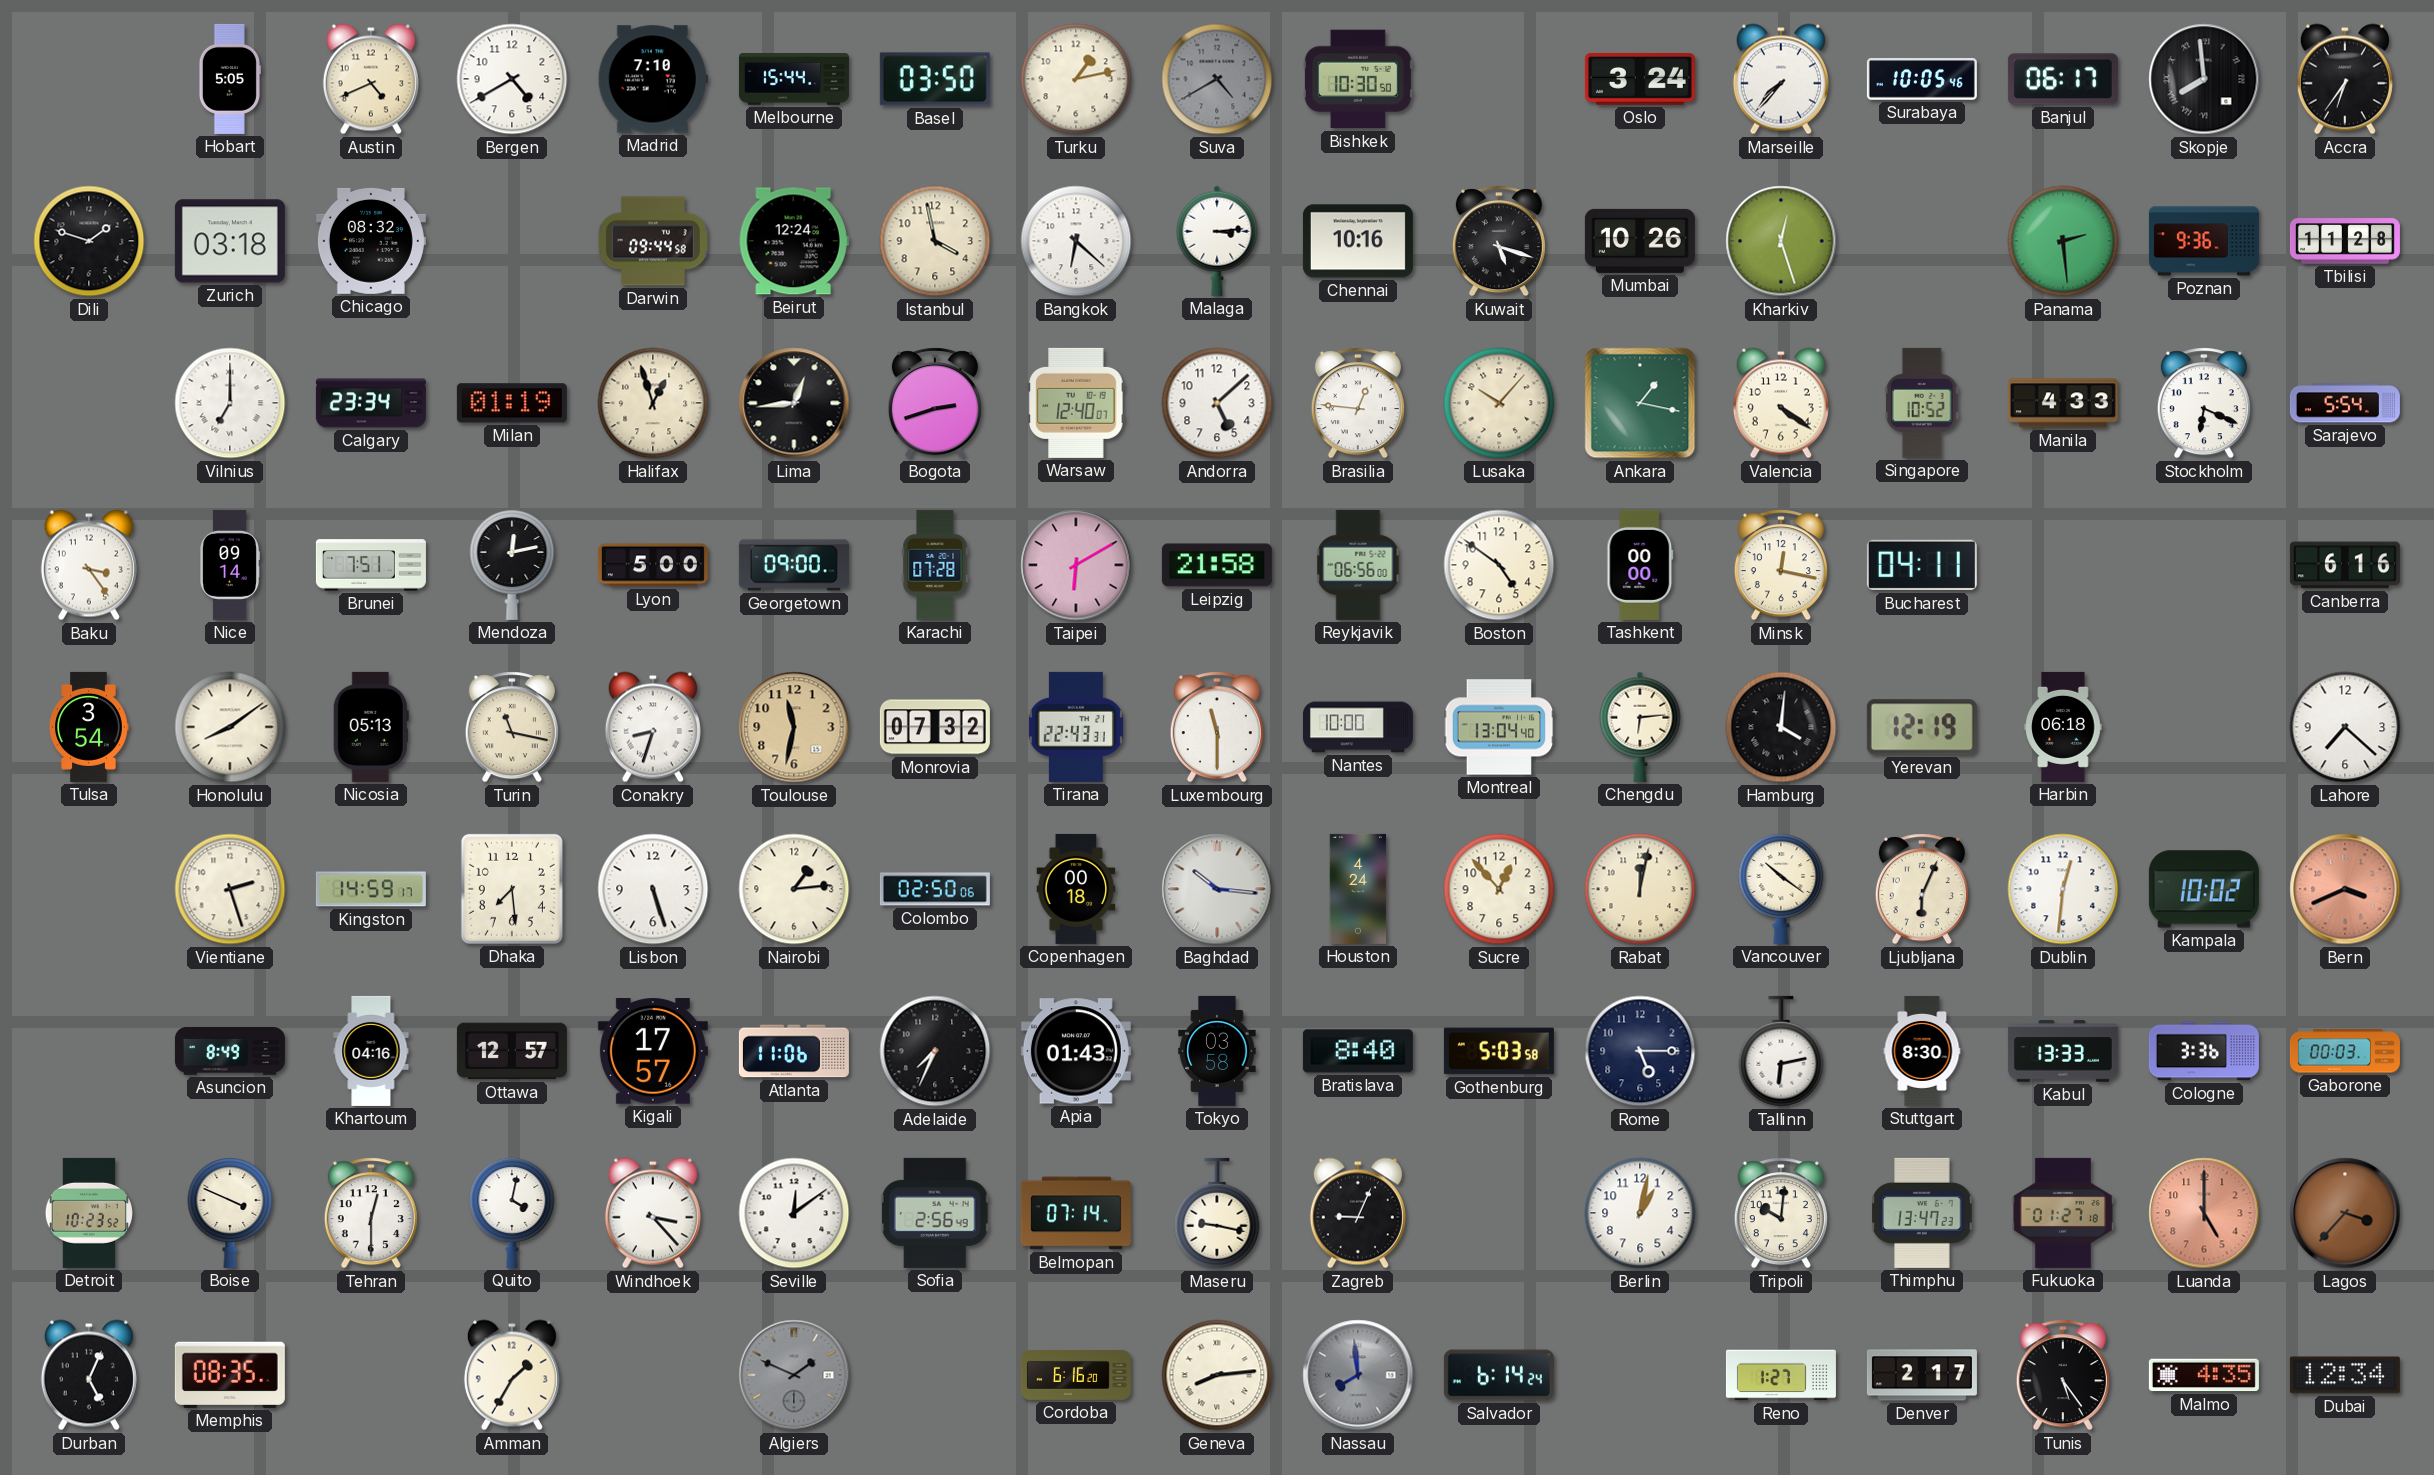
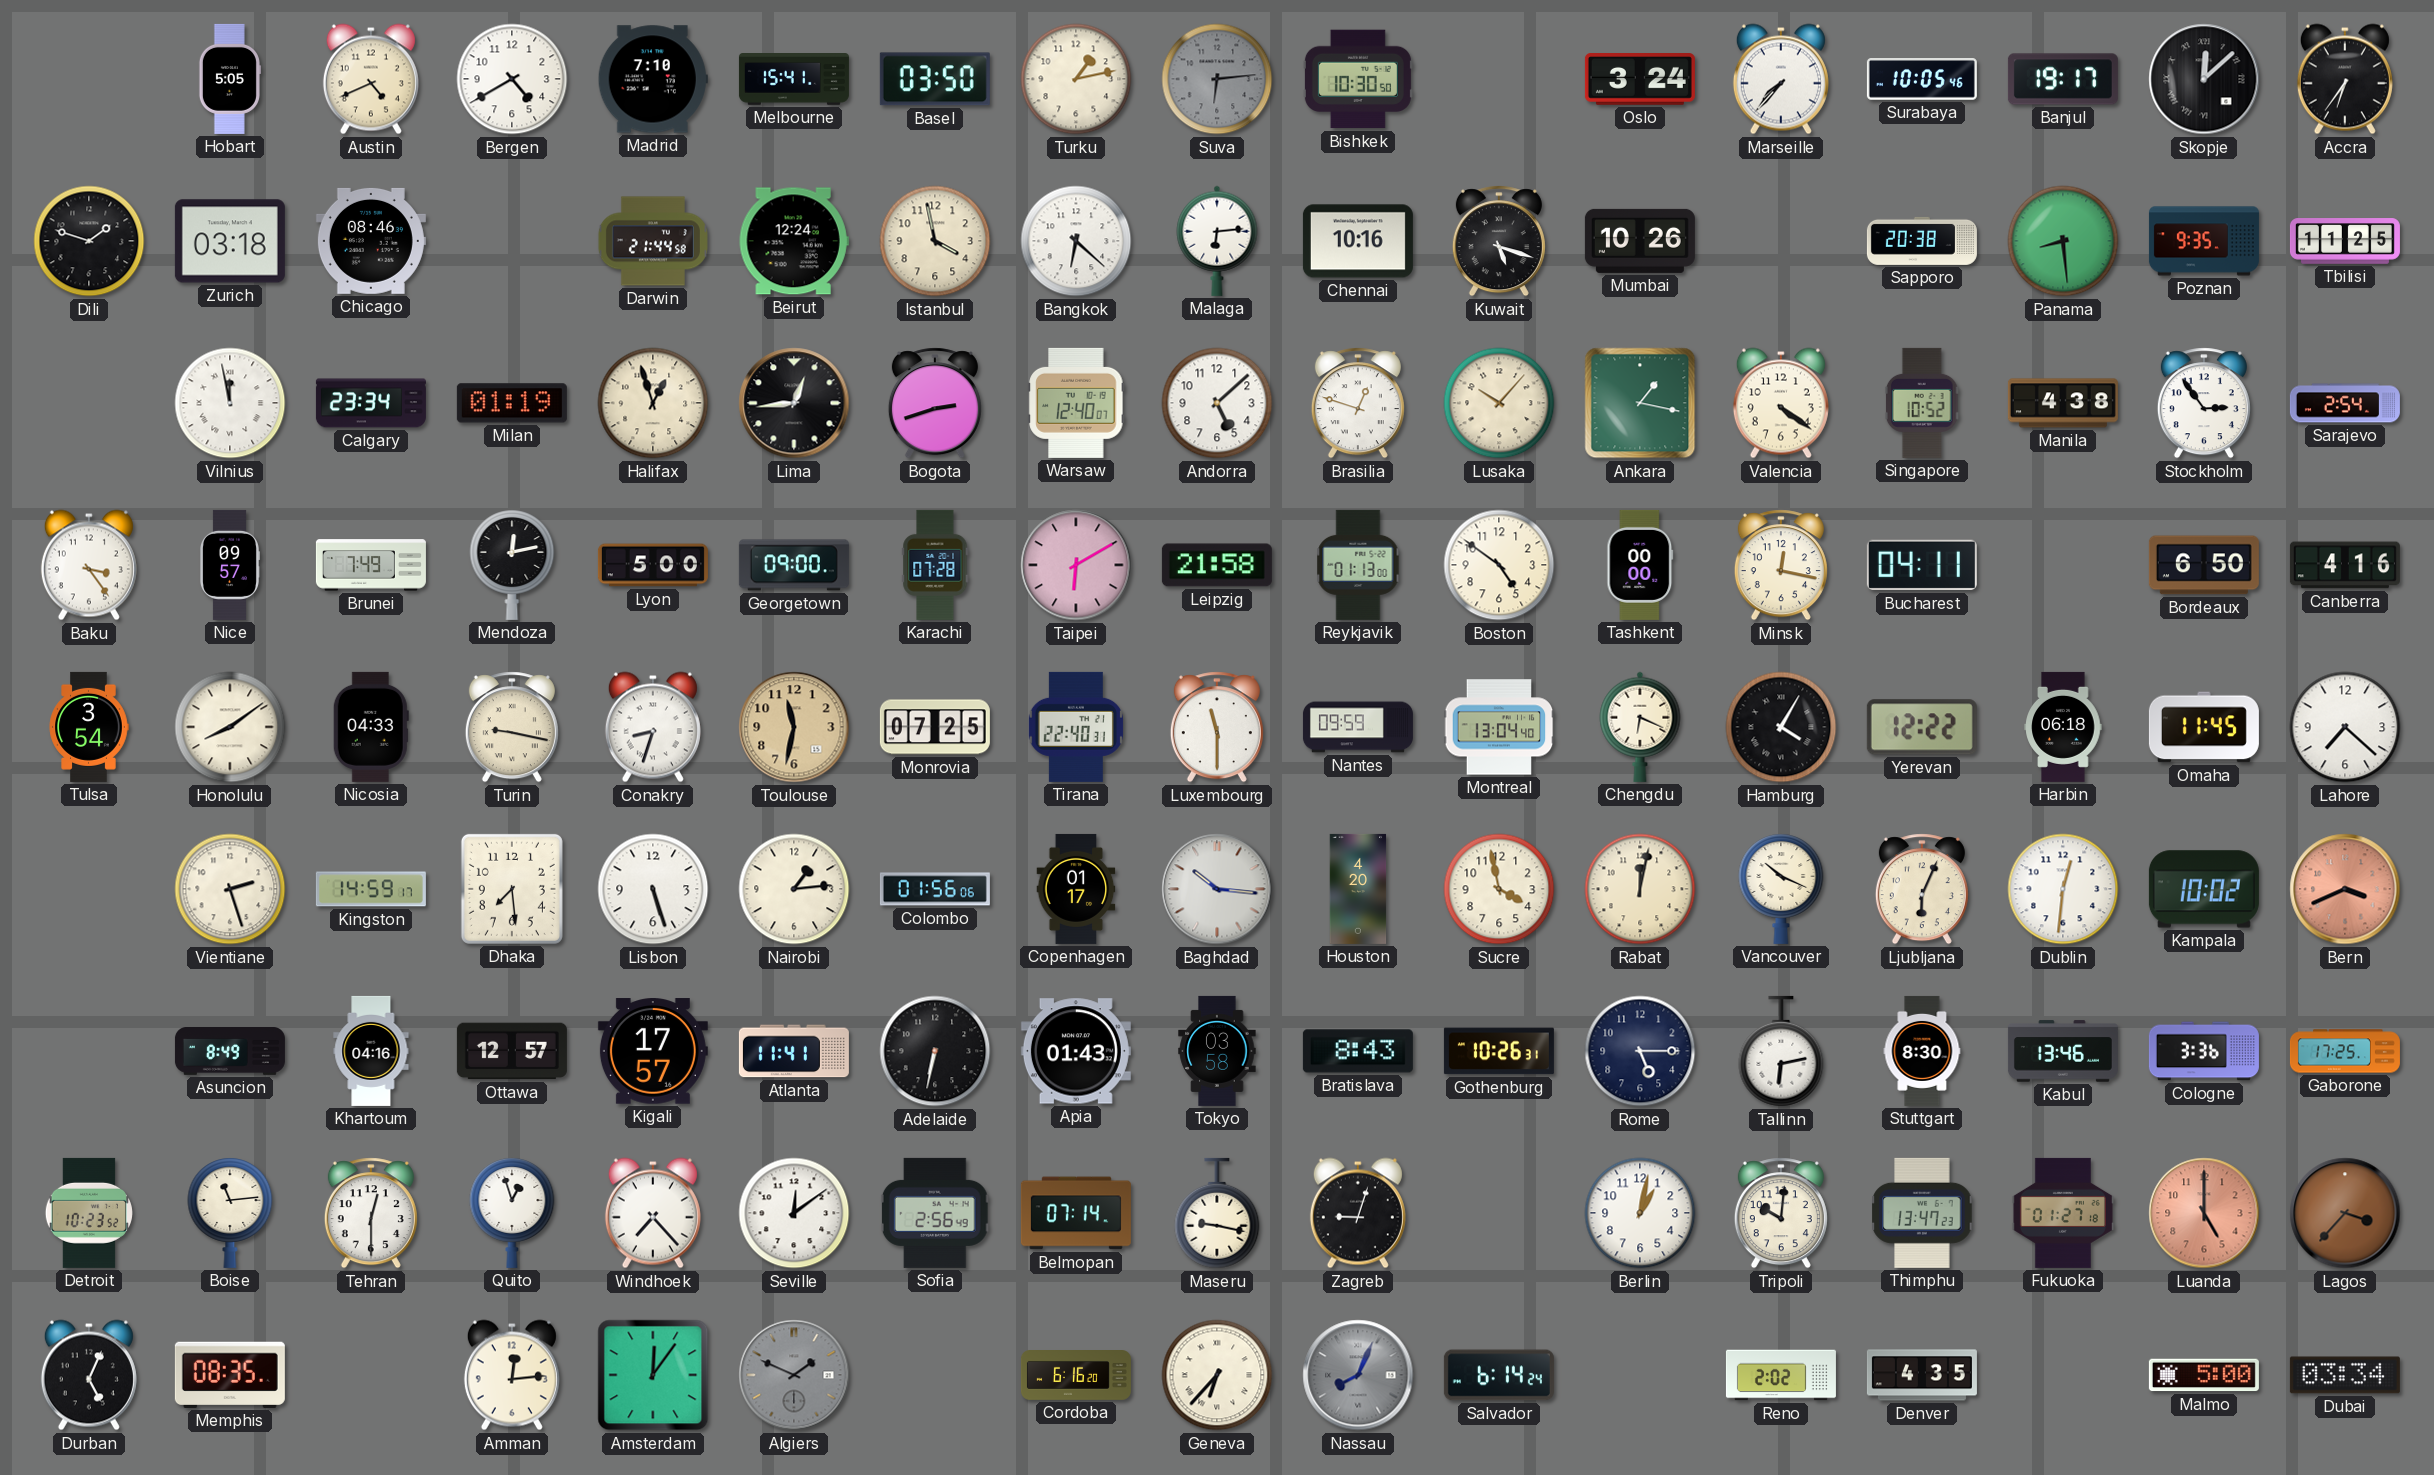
Melbourne: 15:44 -> 15:41 (794, 80)
Suva: 4:40 -> 6:14 (1217, 79)
Banjul: 06:17 -> 19:17 (2063, 79)
Skopje: 7:59 -> 12:08 (2204, 79)
Chicago: 08:32 -> 08:46 (371, 241)
Darwin: 09:44 -> 21:44 (653, 241)
Malaga: 3:14 -> 6:14 (1217, 241)
Kharkiv: 12:27 -> none (1781, 241)
Sapporo: none -> 20:38 (1922, 241)
Panama: 2:29 -> 8:29 (2063, 241)
Poznan: 9:36 -> 9:35 (2204, 241)
Tbilisi: 11:28 -> 11:25 (2345, 241)
Vilnius: 7:00 -> 11:58 (230, 403)
Brasilia: 12:46 -> 12:48 (1358, 403)
Manila: 4:33 -> 4:38 (2063, 403)
Stockholm: 6:19 -> 2:54 (2204, 403)
Sarajevo: 5:54 -> 2:54 (2345, 403)
Nice: 09:14 -> 09:57 (230, 565)
Brunei: 7:51 -> 7:49 (371, 565)
Reykjavik: 06:56 -> 01:13 (1358, 565)
Bordeaux: none -> 6:50 (2204, 565)
Canberra: 6:16 -> 4:16 (2345, 565)
Nicosia: 05:13 -> 04:33 (371, 727)
Turin: 11:17 -> 9:17 (512, 727)
Monrovia: 07:32 -> 07:25 (935, 727)
Tirana: 22:43 -> 22:40 (1076, 727)
Nantes: 10:00 -> 09:59 (1358, 727)
Chengdu: 6:14 -> 6:19 (1640, 727)
Hamburg: 4:01 -> 4:05 (1781, 727)
Yerevan: 12:19 -> 12:22 (1922, 727)
Omaha: none -> 11:45 (2204, 727)
Colombo: 02:50 -> 01:56 (935, 889)
Copenhagen: 00:18 -> 01:17 (1076, 889)
Houston: 4:24 -> 4:20 (1358, 889)
Sucre: 12:53 -> 3:58 (1499, 889)
Vancouver: 10:21 -> 10:19 (1781, 889)
Atlanta: 11:06 -> 11:41 (794, 1051)
Adelaide: 7:34 -> 6:32 (935, 1051)
Bratislava: 8:40 -> 8:43 (1358, 1051)
Gothenburg: 5:03 -> 10:26 (1499, 1051)
Kabul: 13:33 -> 13:46 (2063, 1051)
Gaborone: 00:03 -> 17:25 (2345, 1051)
Boise: 3:49 -> 11:14 (230, 1213)
Quito: 4:02 -> 12:57 (512, 1213)
Windhoek: 3:23 -> 7:23 (653, 1213)
Zagreb: 9:04 -> 9:03 (1358, 1213)
Amman: 1:35 -> 12:14 (512, 1375)
Amsterdam: none -> 12:06 (653, 1375)
Geneva: 8:14 -> 6:37 (1217, 1375)
Nassau: 7:59 -> 8:04 (1358, 1375)
Reno: 1:27 -> 2:02 (1781, 1375)
Denver: 2:17 -> 4:35 (1922, 1375)
Tunis: 5:24 -> none (2063, 1375)
Malmo: 4:35 -> 5:00 (2204, 1375)
Dubai: 12:34 -> 03:34 (2345, 1375)
